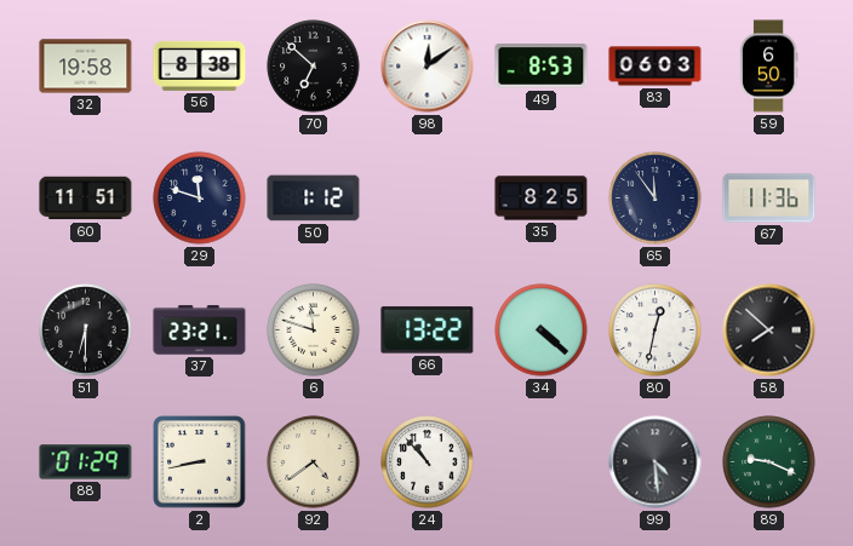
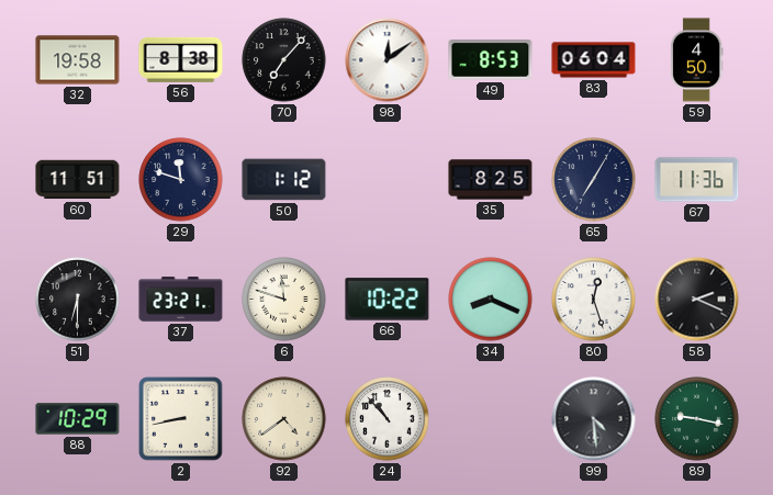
70: 6:52 -> 7:07 (284, 60)
83: 06:03 -> 06:04 (594, 60)
59: 6:50 -> 4:50 (696, 60)
65: 11:54 -> 7:05 (594, 180)
66: 13:22 -> 10:22 (388, 300)
34: 4:22 -> 8:19 (491, 300)
80: 12:32 -> 12:27 (594, 300)
58: 7:52 -> 2:19 (697, 300)
88: 01:29 -> 10:29 (78, 419)
89: 9:19 -> 9:17 (697, 419)
